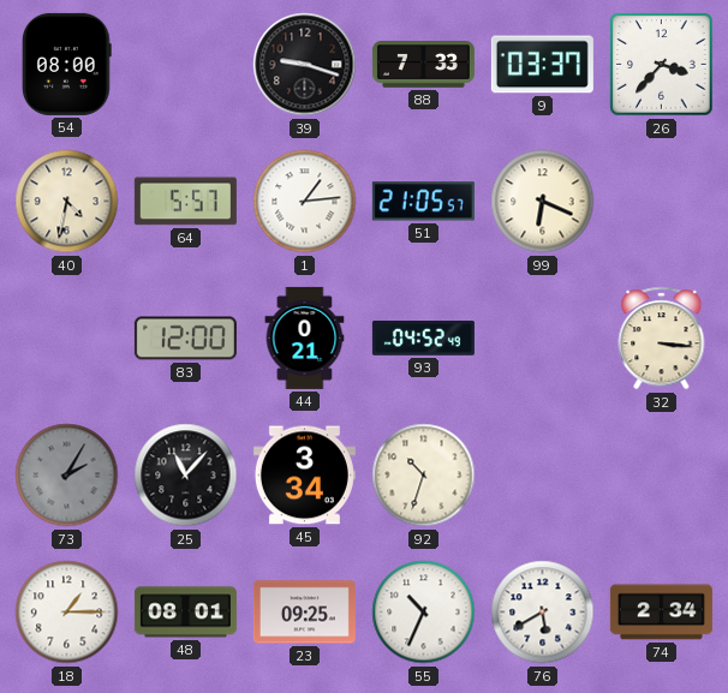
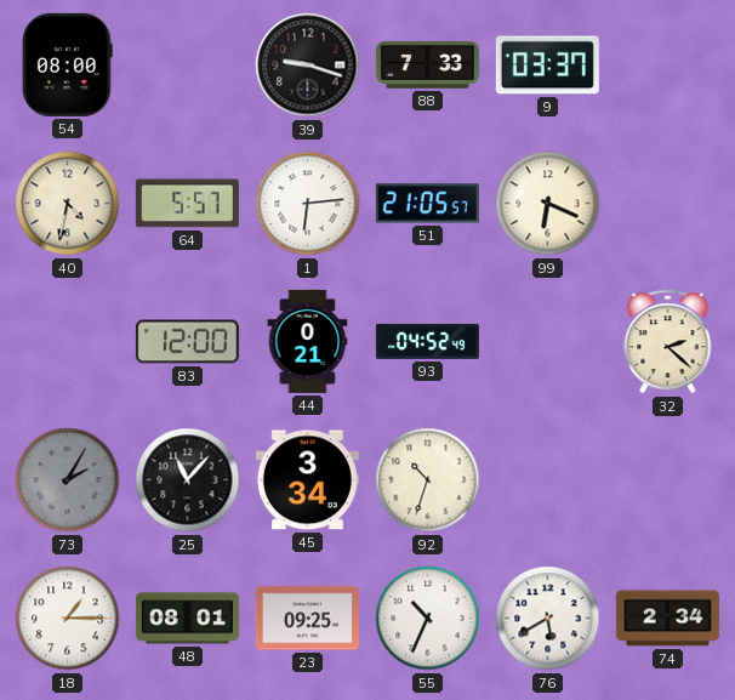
26: 3:37 -> none (662, 65)
1: 1:14 -> 6:14 (308, 204)
32: 3:16 -> 2:22 (668, 342)
